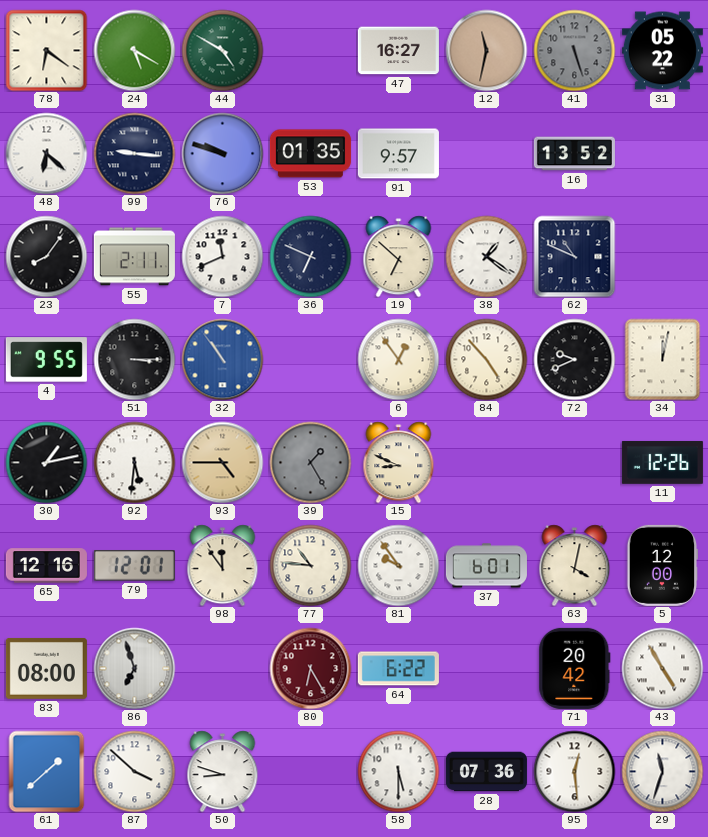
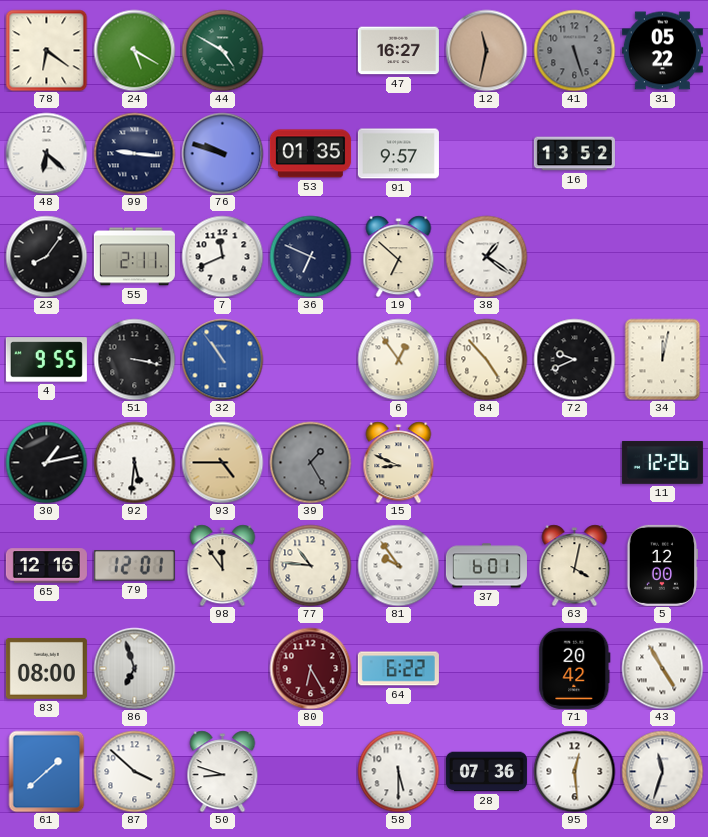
62: 10:49 -> none (574, 256)
51: 3:15 -> 3:17 (134, 359)
